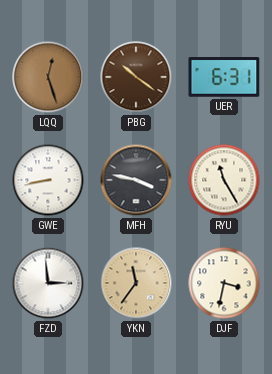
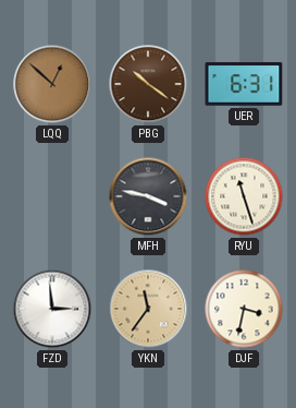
LQQ: 12:27 -> 12:52 (52, 84)
GWE: 8:43 -> none (48, 180)
RYU: 11:25 -> 11:27 (244, 196)
